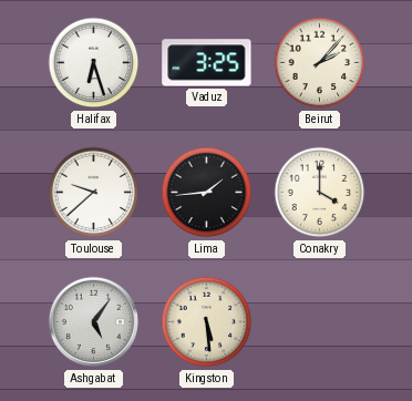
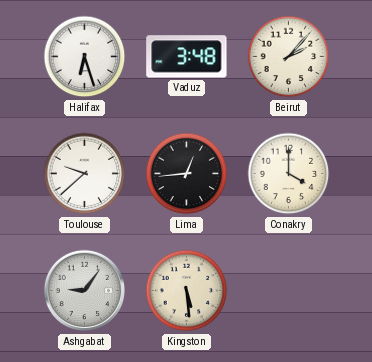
Vaduz: 3:25 -> 3:48 (187, 57)
Lima: 1:44 -> 12:44 (187, 174)
Ashgabat: 5:06 -> 9:06 (85, 291)
